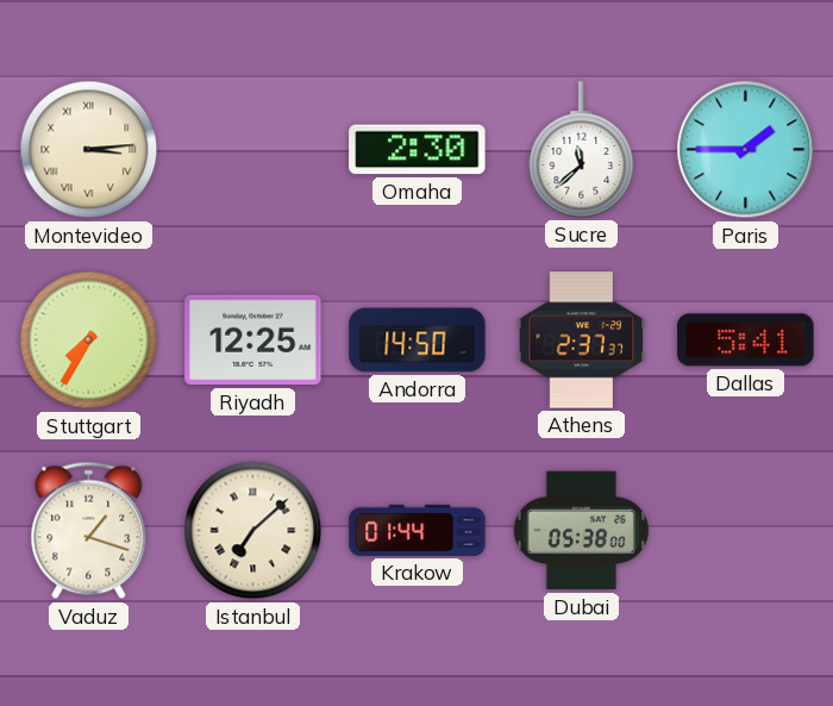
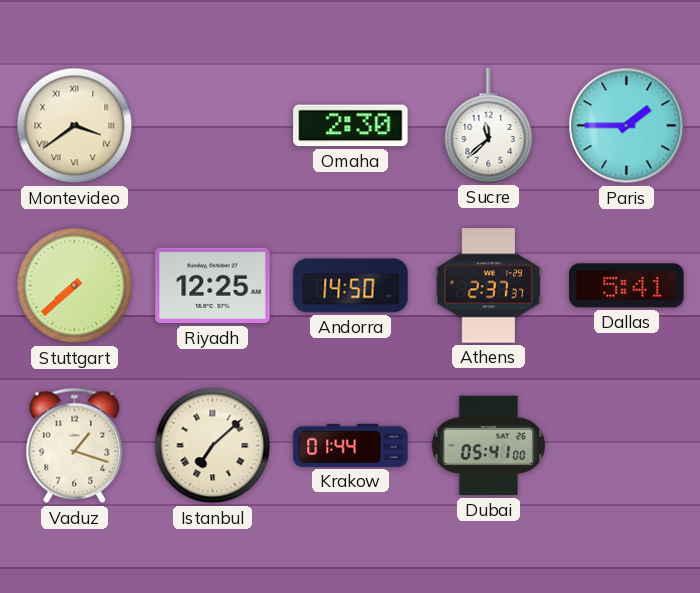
Montevideo: 3:14 -> 3:39 (75, 126)
Stuttgart: 7:35 -> 7:38 (75, 286)
Dubai: 05:38 -> 05:41 (488, 446)
